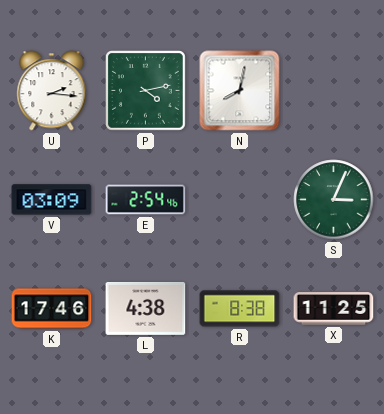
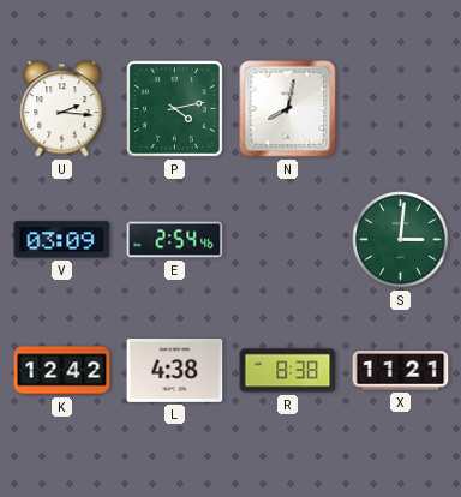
S: 3:04 -> 3:01 (401, 240)
K: 17:46 -> 12:42 (62, 371)
X: 11:25 -> 11:21 (401, 371)
